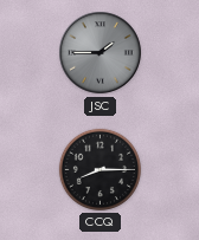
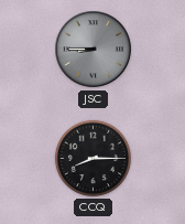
JSC: 1:45 -> 8:45 (94, 50)
